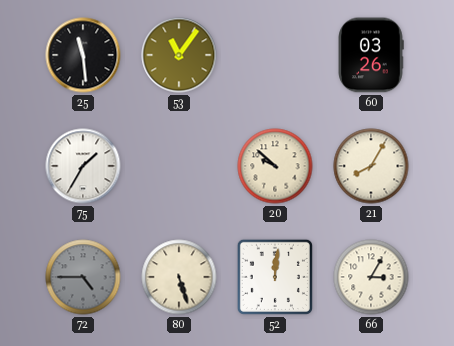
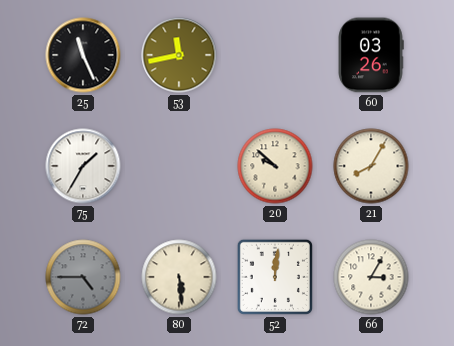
25: 11:29 -> 11:26 (83, 55)
53: 11:06 -> 11:43 (179, 55)
80: 5:27 -> 5:29 (179, 277)
